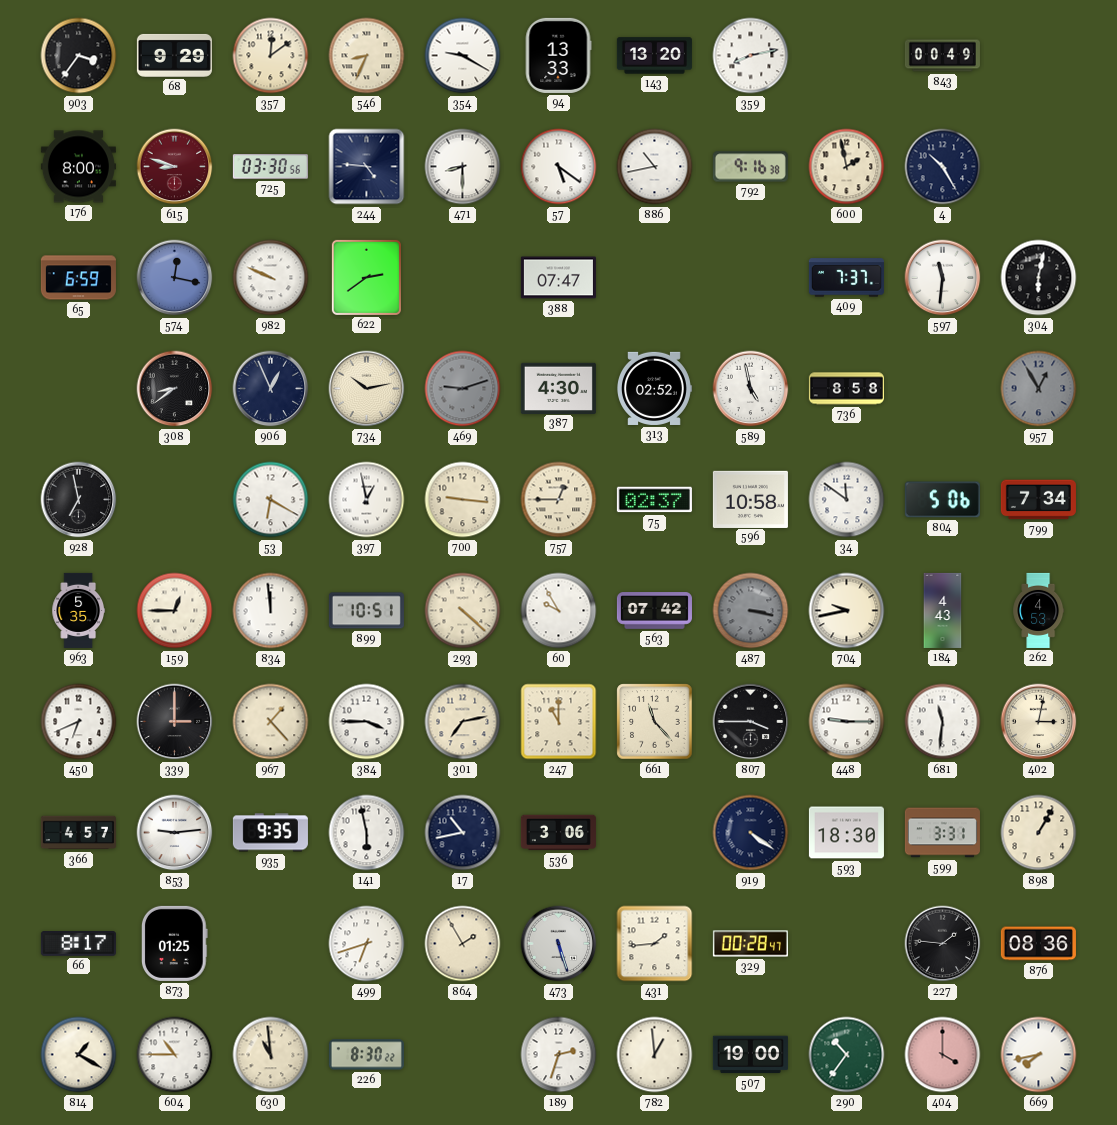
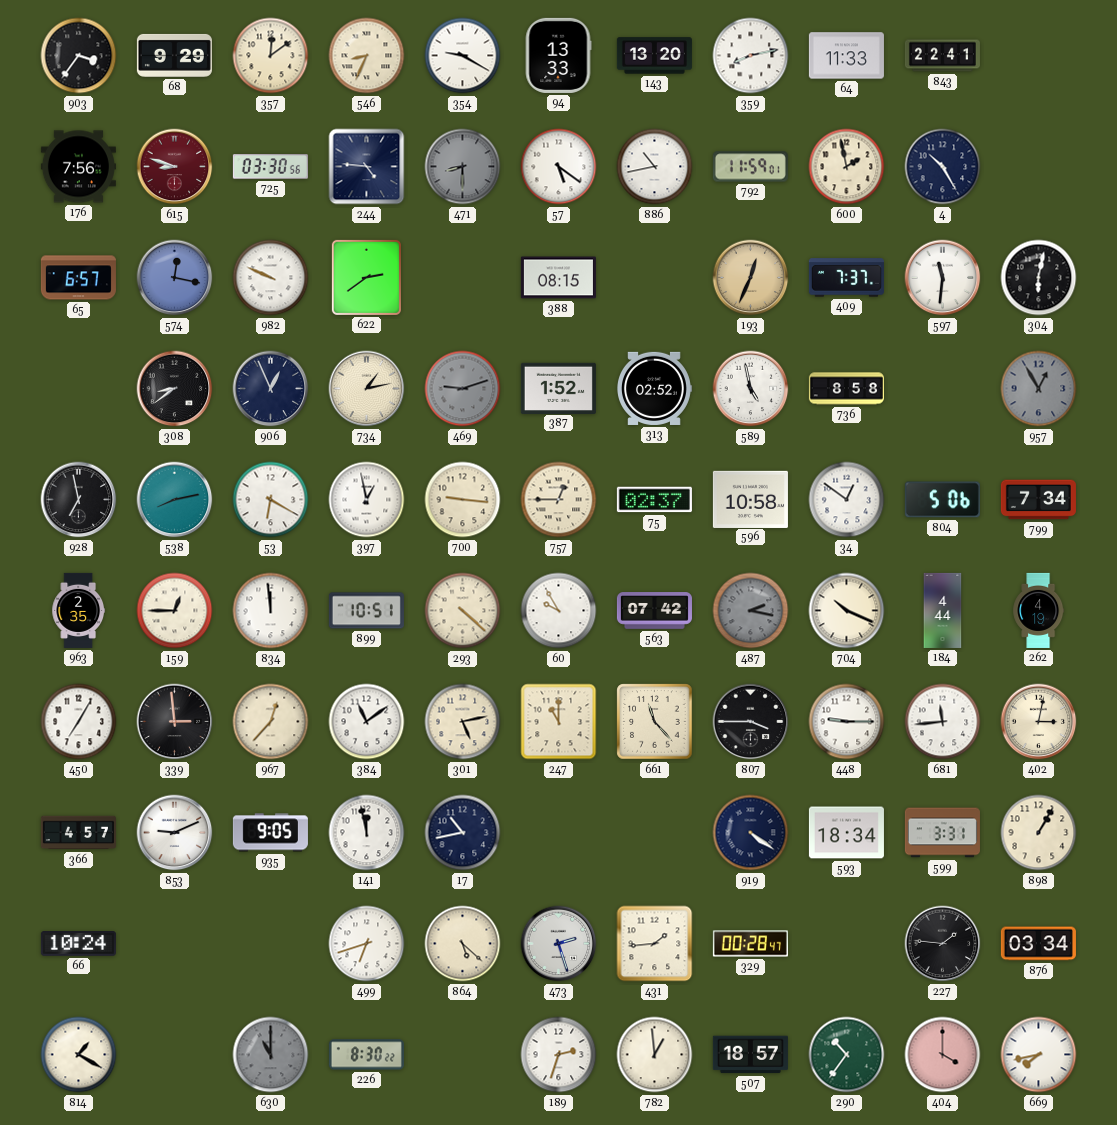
64: none -> 11:33 (846, 56)
843: 00:49 -> 22:41 (942, 56)
176: 8:00 -> 7:56 (78, 167)
471 dial: white -> grey (463, 167)
792: 9:16 -> 11:59 (750, 167)
65: 6:59 -> 6:57 (78, 278)
388: 07:47 -> 08:15 (558, 278)
193: none -> 12:34 (751, 278)
734: 10:13 -> 1:13 (367, 389)
387: 4:30 -> 1:52 (558, 388)
538: none -> 8:13 (175, 500)
34: 11:51 -> 12:51 (847, 500)
963: 5:35 -> 2:35 (78, 610)
487: 3:17 -> 2:17 (751, 611)
704: 9:43 -> 10:19 (847, 611)
184: 4:43 -> 4:44 (943, 610)
262: 4:53 -> 4:19 (1039, 610)
450: 6:41 -> 7:05 (79, 722)
339: 3:00 -> 2:59 (175, 722)
967: 1:23 -> 12:37 (271, 722)
384: 3:45 -> 11:09 (367, 722)
301: 7:13 -> 5:13 (463, 722)
681: 11:31 -> 11:44 (943, 722)
853: 9:14 -> 9:11 (175, 833)
935: 9:35 -> 9:05 (270, 833)
141: 5:58 -> 11:58 (367, 833)
536: 3:06 -> none (558, 833)
593: 18:30 -> 18:34 (846, 833)
66: 8:17 -> 10:24 (78, 944)
873: 01:25 -> none (175, 943)
864: 1:55 -> 5:22 (463, 944)
473: 5:27 -> 2:27 (559, 944)
876: 08:36 -> 03:34 (1038, 944)
604: 10:45 -> none (175, 1055)
630: 10:59 -> 11:00 (271, 1055)
630 dial: cream -> grey (271, 1055)
507: 19:00 -> 18:57 (750, 1055)
